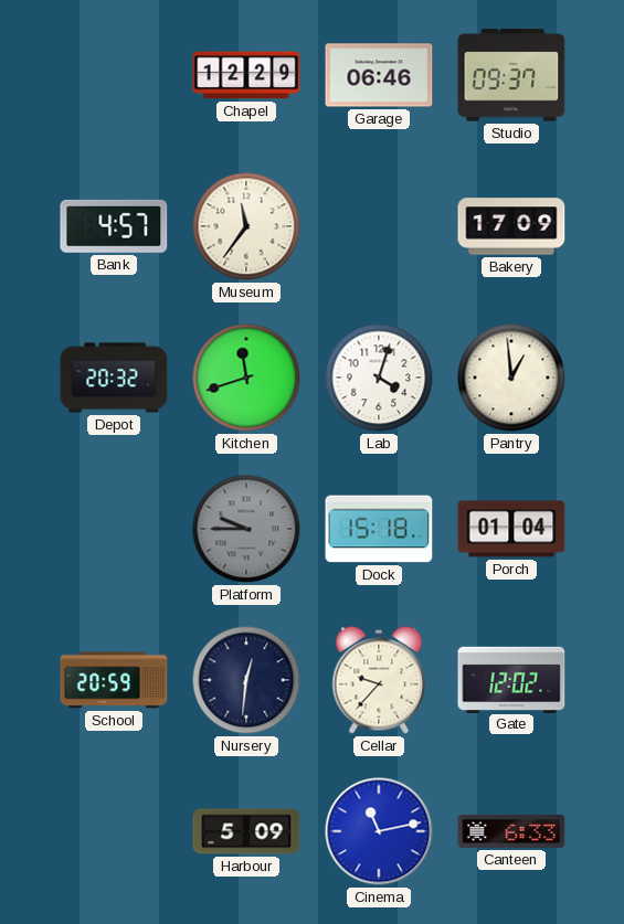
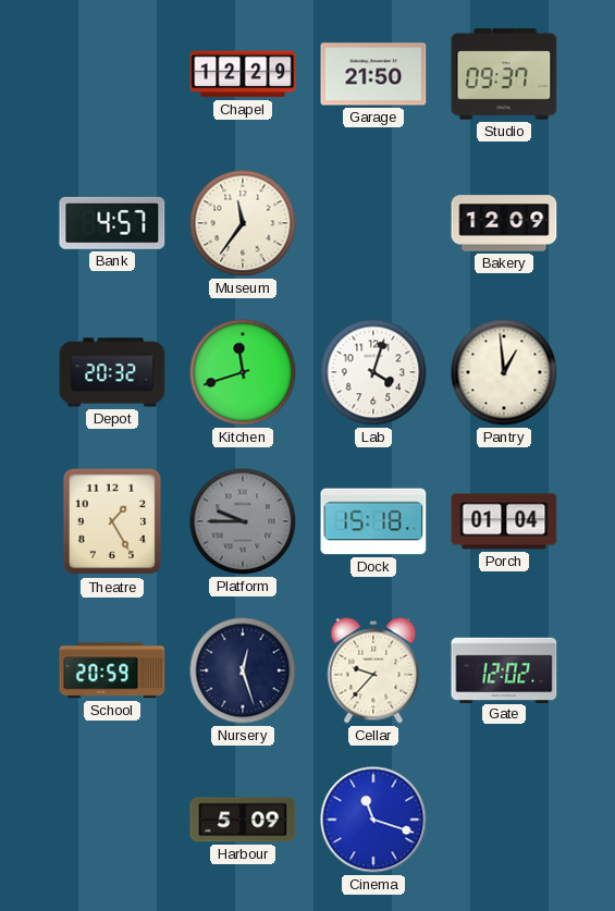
Garage: 06:46 -> 21:50 (373, 74)
Bakery: 17:09 -> 12:09 (504, 223)
Theatre: none -> 1:25 (112, 521)
Nursery: 12:31 -> 12:27 (243, 670)
Cinema: 11:13 -> 11:18 (373, 820)
Canteen: 6:33 -> none (511, 831)
